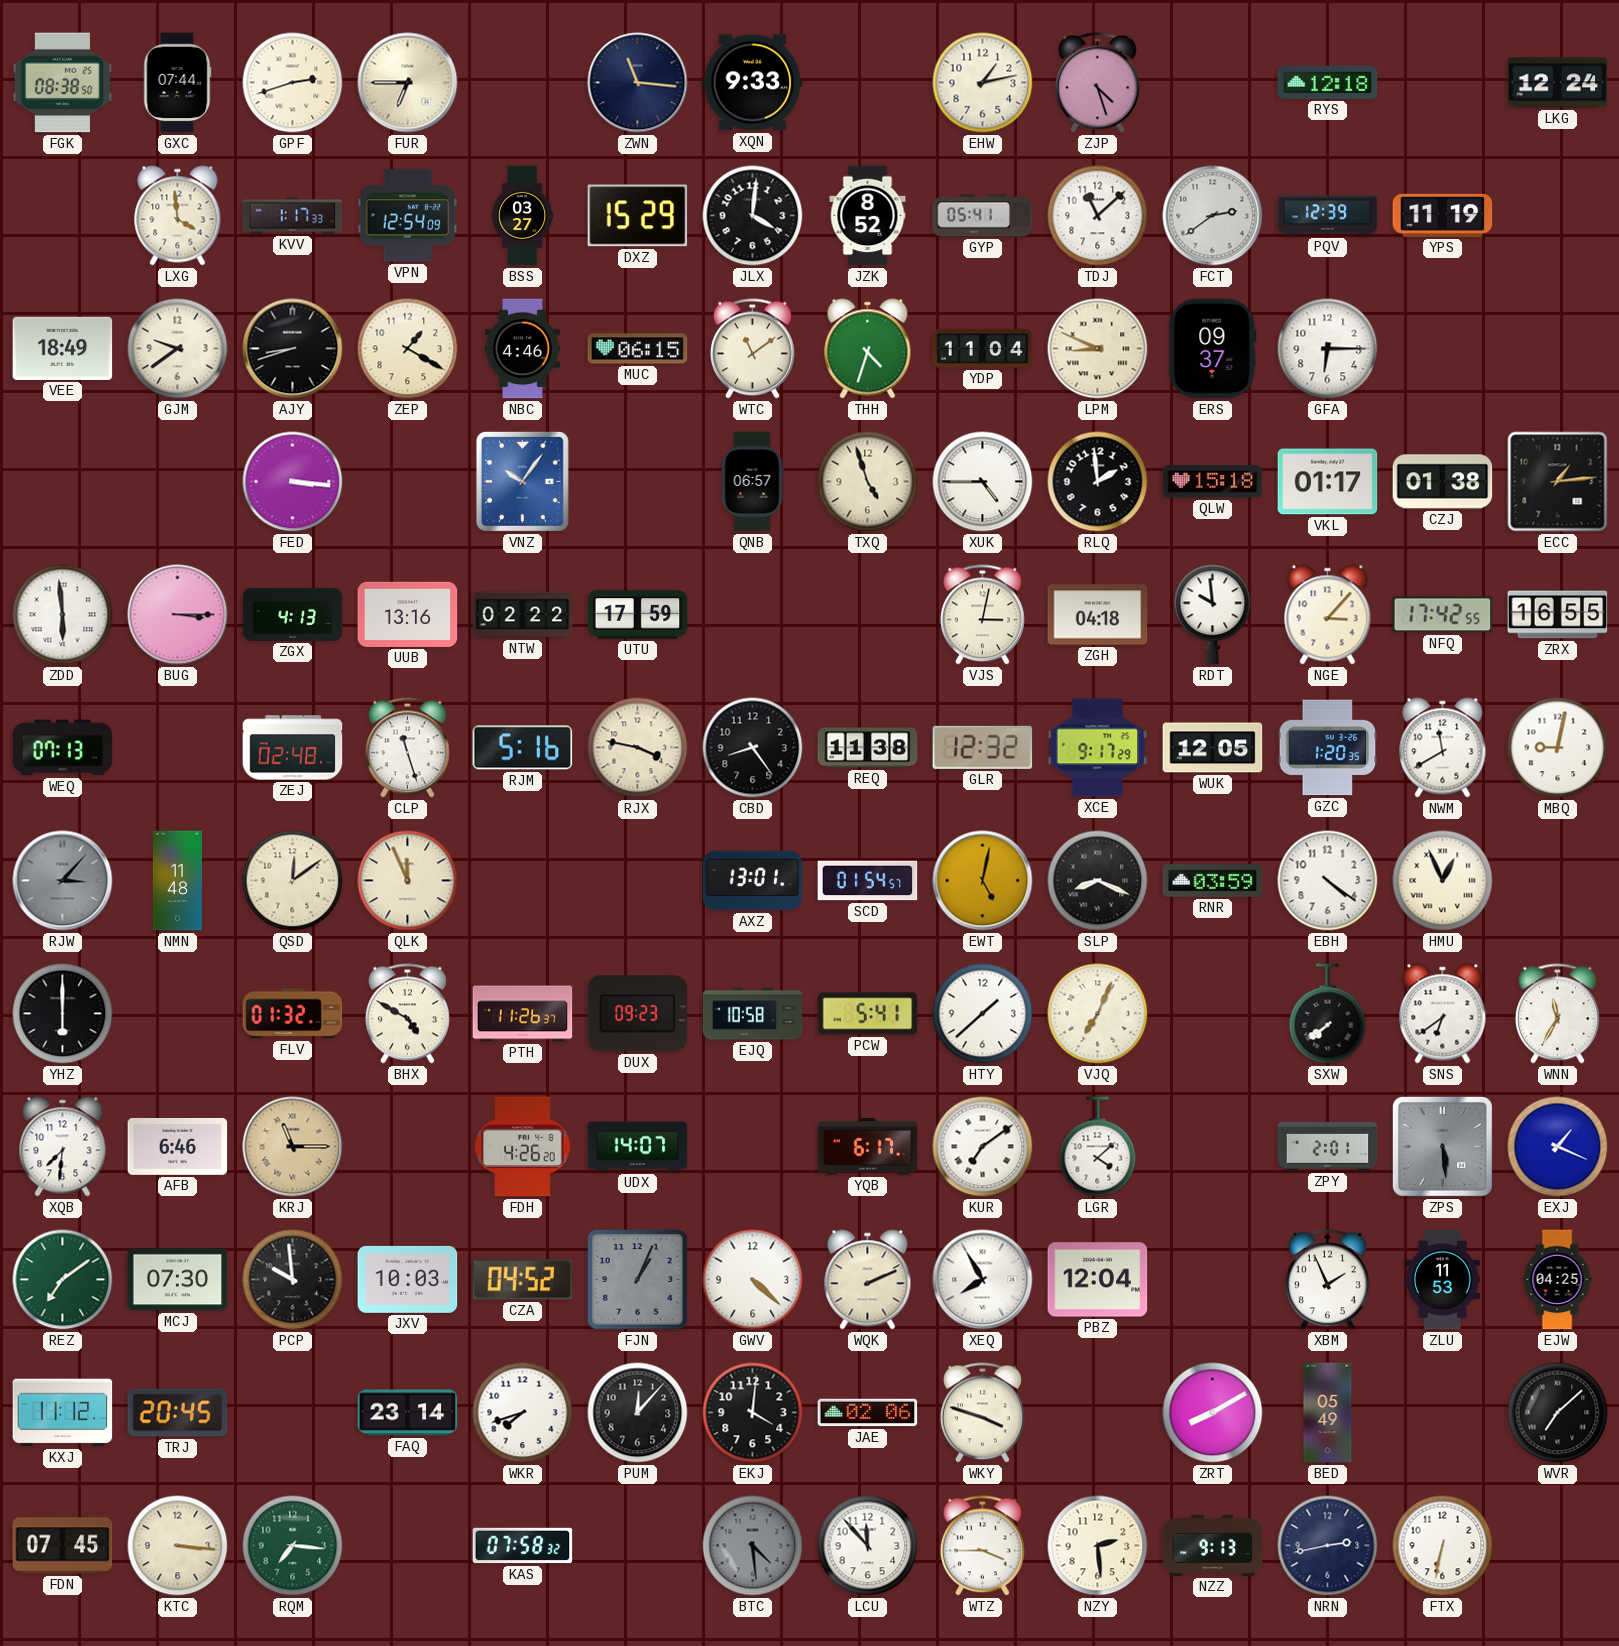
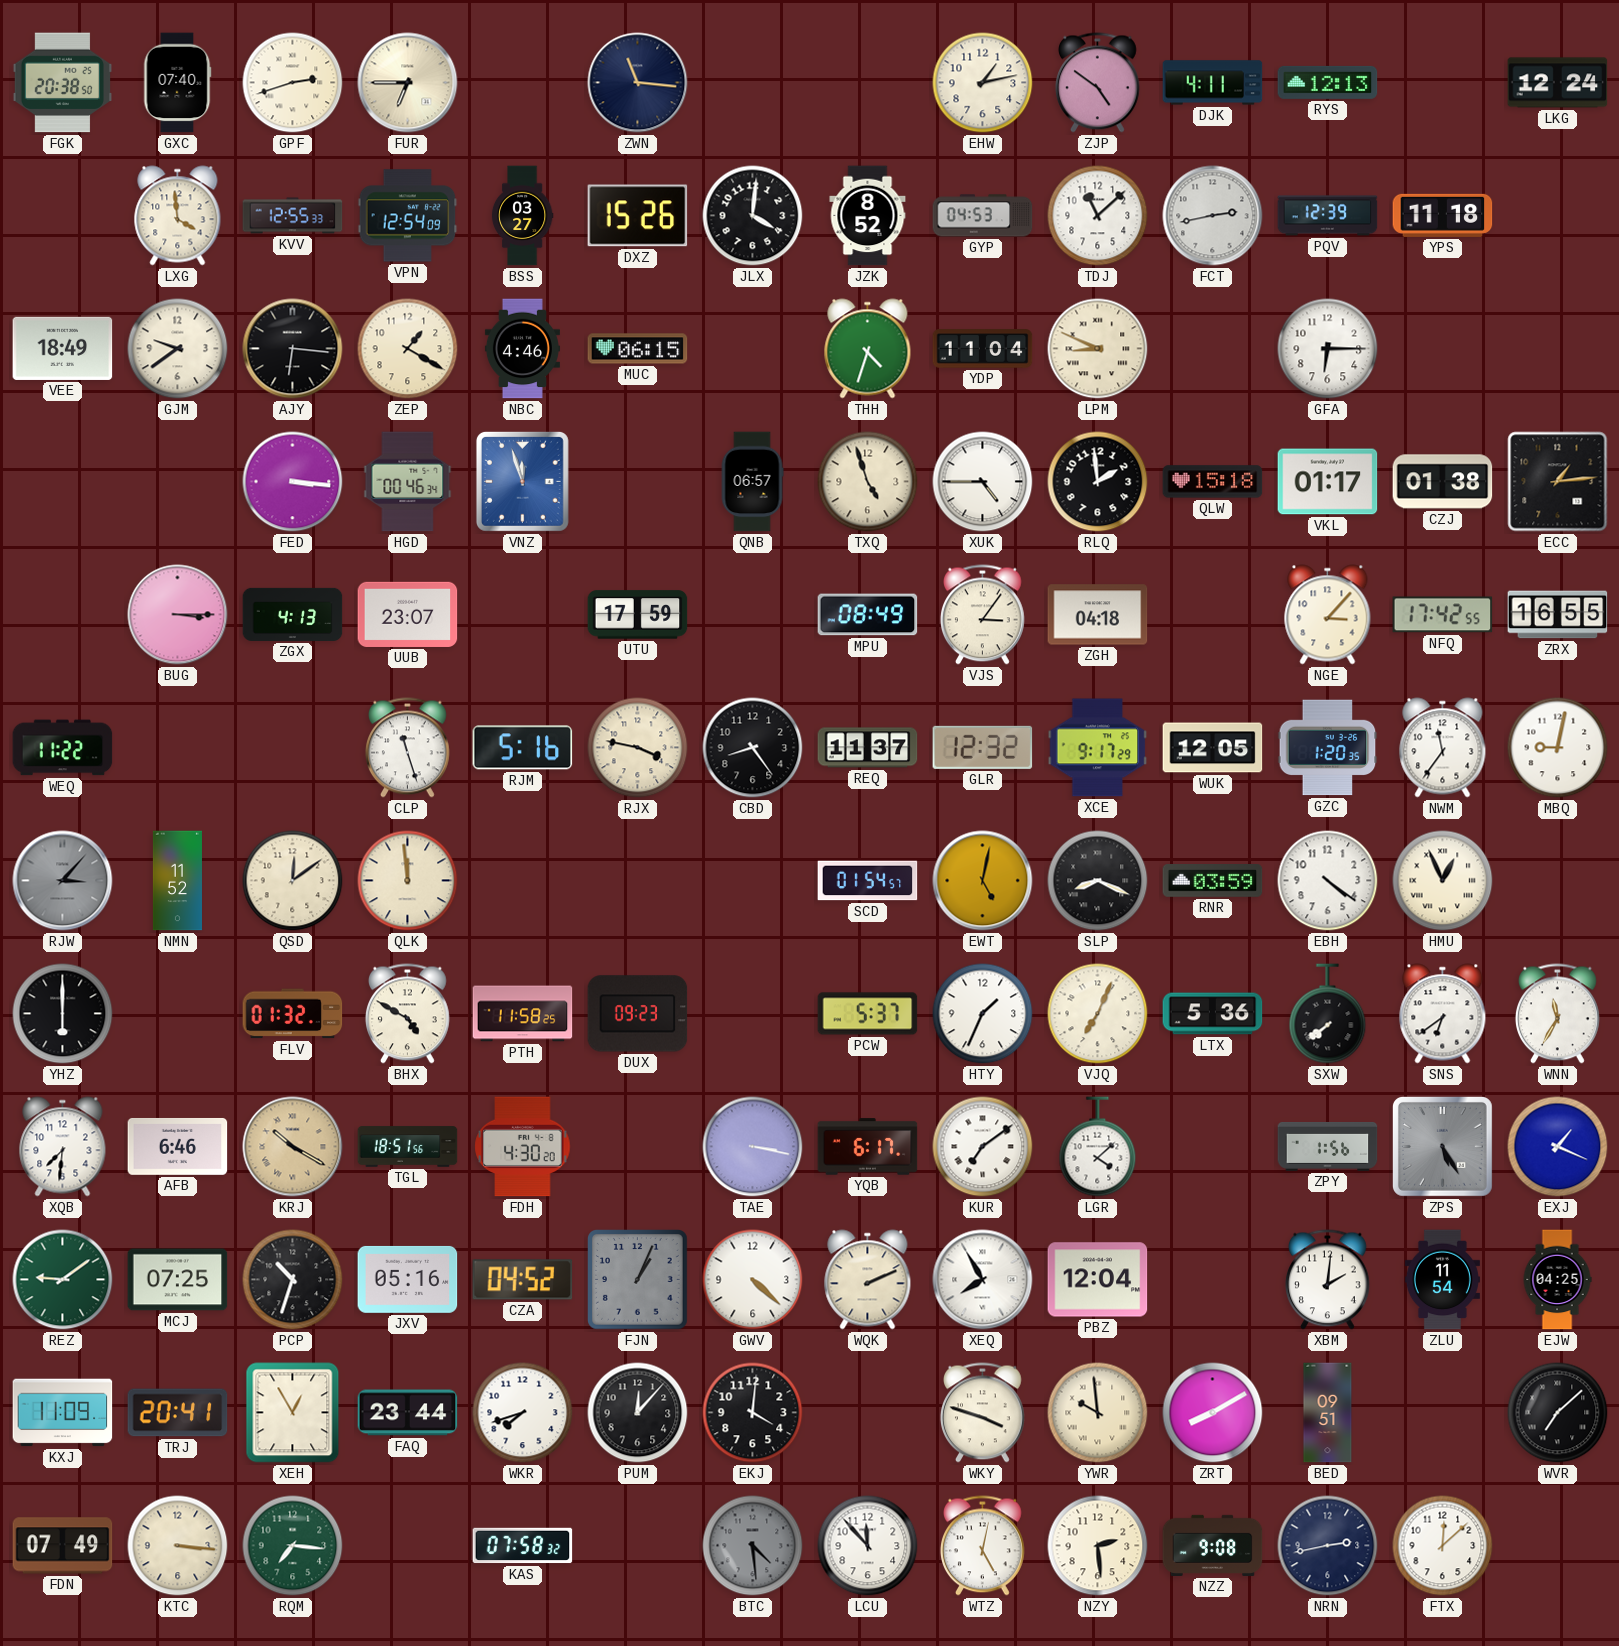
FGK: 08:38 -> 20:38 (62, 83)
GXC: 07:44 -> 07:40 (177, 83)
XQN: 9:33 -> none (753, 83)
ZJP: 4:27 -> 4:51 (1097, 83)
DJK: none -> 4:11 (1213, 83)
RYS: 12:18 -> 12:13 (1328, 82)
KVV: 1:17 -> 12:55 (293, 216)
DXZ: 15:29 -> 15:26 (638, 216)
GYP: 05:41 -> 04:53 (983, 216)
FCT: 2:39 -> 2:43 (1213, 216)
YPS: 11:19 -> 11:18 (1443, 215)
AJY: 8:42 -> 6:16 (293, 349)
WTC: 11:09 -> none (752, 349)
ERS: 09:37 -> none (1213, 349)
HGD: none -> 00:46 (408, 482)
VNZ: 10:06 -> 11:57 (522, 481)
ZDD: 5:59 -> none (63, 615)
UUB: 13:16 -> 23:07 (408, 614)
NTW: 02:22 -> none (523, 615)
MPU: none -> 08:49 (868, 615)
VJS: 3:02 -> 3:06 (982, 615)
RDT: 9:59 -> none (1213, 615)
WEQ: 07:13 -> 11:22 (63, 748)
ZEJ: 02:48 -> none (293, 748)
REQ: 11:38 -> 11:37 (868, 748)
NWM: 11:40 -> 11:36 (1443, 748)
NMN: 11:48 -> 11:52 (177, 881)
QLK: 11:56 -> 11:59 (408, 881)
AXZ: 13:01 -> none (753, 881)
PTH: 11:26 -> 11:58 (523, 1014)
EJQ: 10:58 -> none (753, 1014)
PCW: 5:41 -> 5:37 (868, 1014)
HTY: 1:38 -> 1:34 (983, 1014)
LTX: none -> 5:36 (1213, 1014)
KRJ: 11:15 -> 10:20 (293, 1147)
TGL: none -> 18:51 (408, 1147)
FDH: 4:26 -> 4:30 (523, 1147)
UDX: 14:07 -> none (638, 1147)
TAE: none -> 3:17 (753, 1147)
ZPY: 2:01 -> 1:56 (1328, 1146)
ZPS: 5:29 -> 5:25 (1442, 1146)
REZ: 7:09 -> 9:09 (63, 1280)
MCJ: 07:30 -> 07:25 (178, 1280)
PCP: 9:59 -> 10:33 (293, 1280)
JXV: 10:03 -> 05:16 (408, 1279)
XBM: 1:56 -> 2:01 (1327, 1280)
ZLU: 11:53 -> 11:54 (1442, 1280)
KXJ: 11:12 -> 11:09 (63, 1413)
TRJ: 20:45 -> 20:41 (178, 1413)
XEH: none -> 12:55 (293, 1413)
FAQ: 23:14 -> 23:44 (408, 1413)
JAE: 02:06 -> none (868, 1413)
YWR: none -> 9:59 (1098, 1413)
BED: 05:49 -> 09:51 (1328, 1413)
FDN: 07:45 -> 07:49 (63, 1546)
WTZ: 3:45 -> 5:02 (982, 1546)
NZZ: 9:13 -> 9:08 (1213, 1545)
FTX: 6:32 -> 12:08 (1443, 1546)
